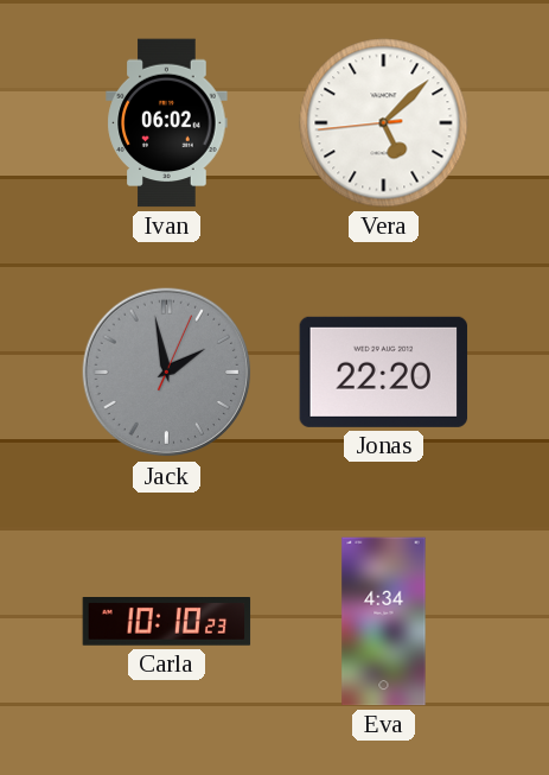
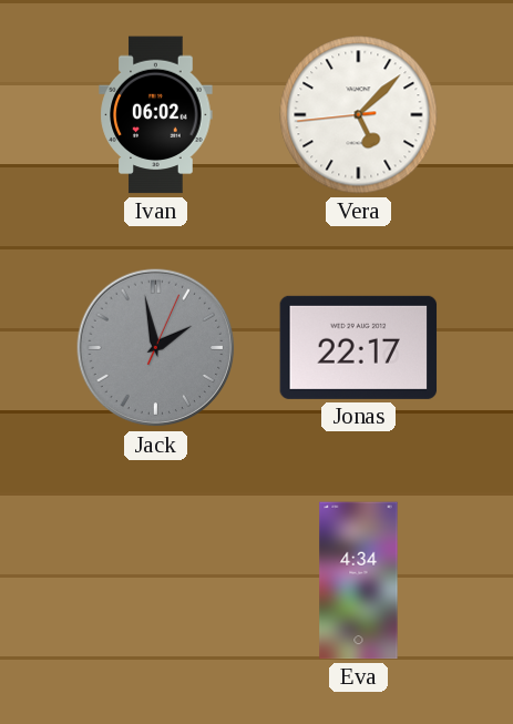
Jonas: 22:20 -> 22:17 (359, 347)
Carla: 10:10 -> none (167, 622)
